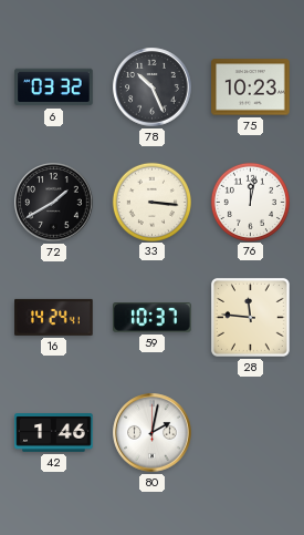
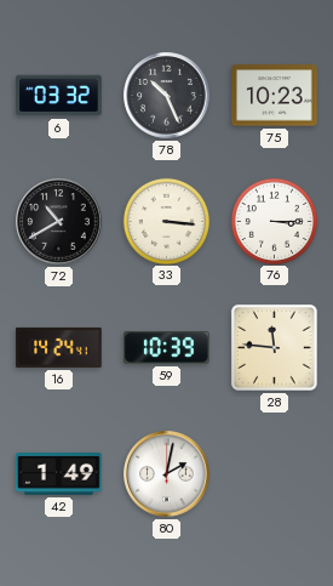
72: 1:40 -> 10:40 (59, 222)
76: 12:02 -> 3:15 (274, 221)
59: 10:37 -> 10:39 (167, 348)
42: 1:46 -> 1:49 (59, 474)
